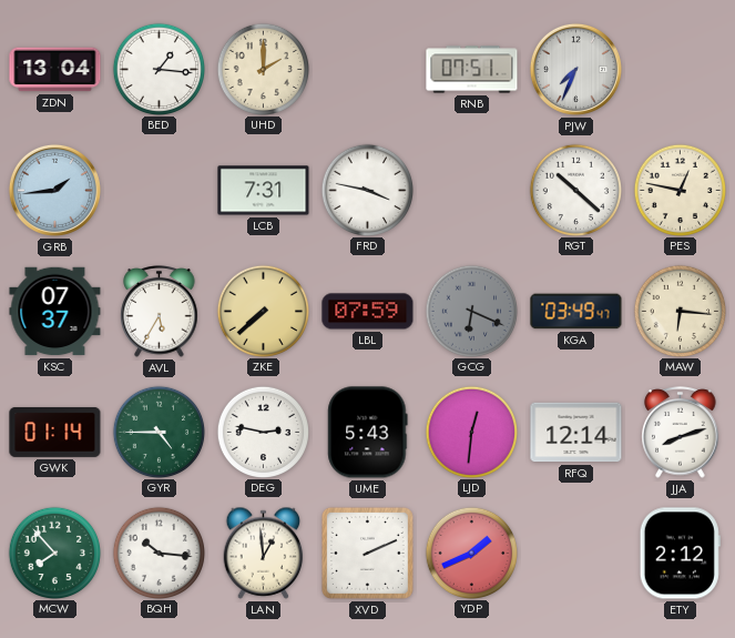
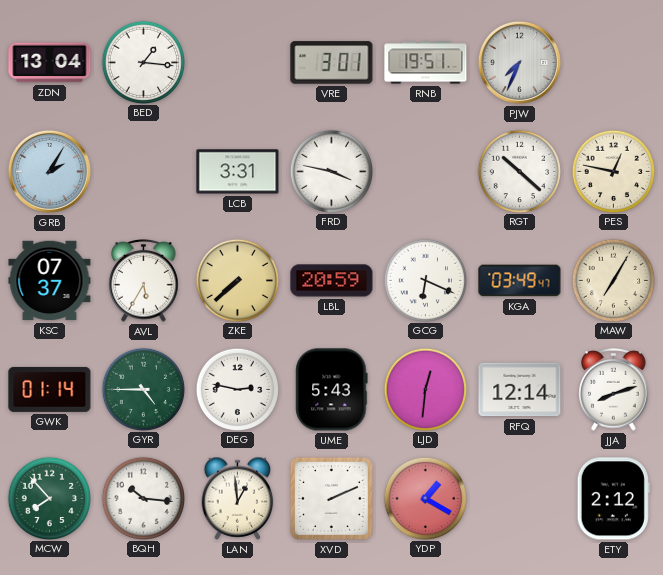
UHD: 2:00 -> none (263, 69)
VRE: none -> 3:01 (332, 63)
RNB: 07:51 -> 19:51 (426, 63)
GRB: 1:44 -> 2:05 (49, 171)
LCB: 7:31 -> 3:31 (238, 172)
LBL: 07:59 -> 20:59 (332, 281)
GCG dial: grey -> white (425, 280)
MAW: 6:16 -> 7:05 (613, 280)
YDP: 1:41 -> 1:20 (425, 498)
